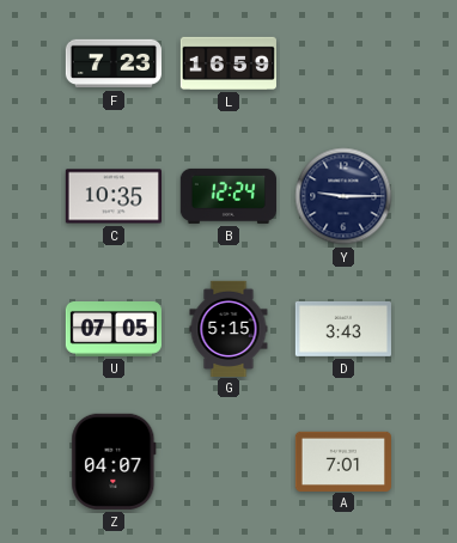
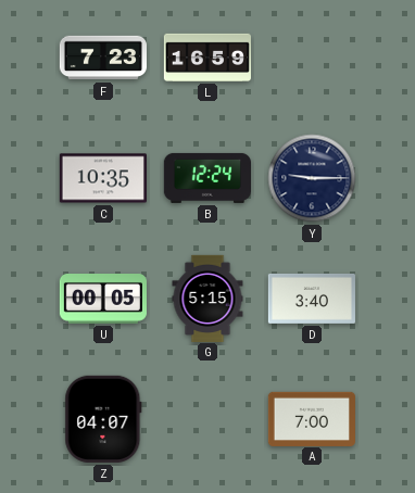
U: 07:05 -> 00:05 (103, 300)
D: 3:43 -> 3:40 (312, 299)
A: 7:01 -> 7:00 (312, 418)
